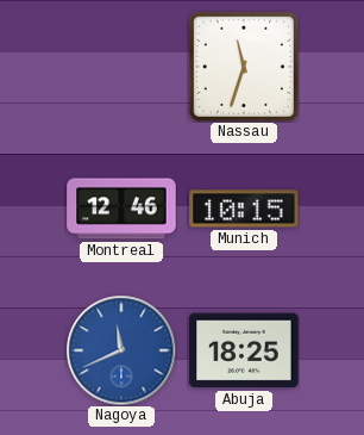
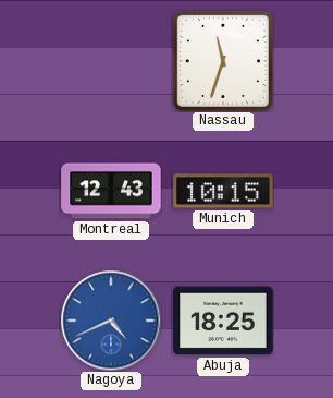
Montreal: 12:46 -> 12:43 (111, 191)
Nagoya: 11:41 -> 4:41 (111, 321)
